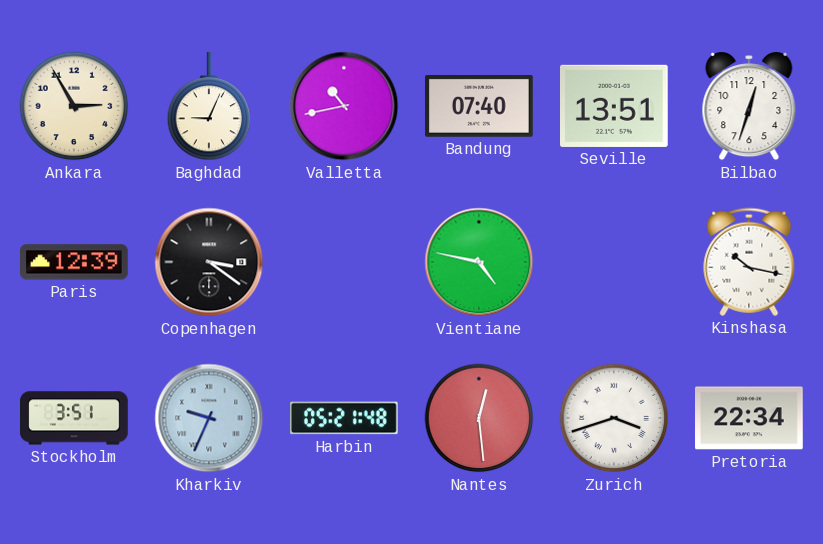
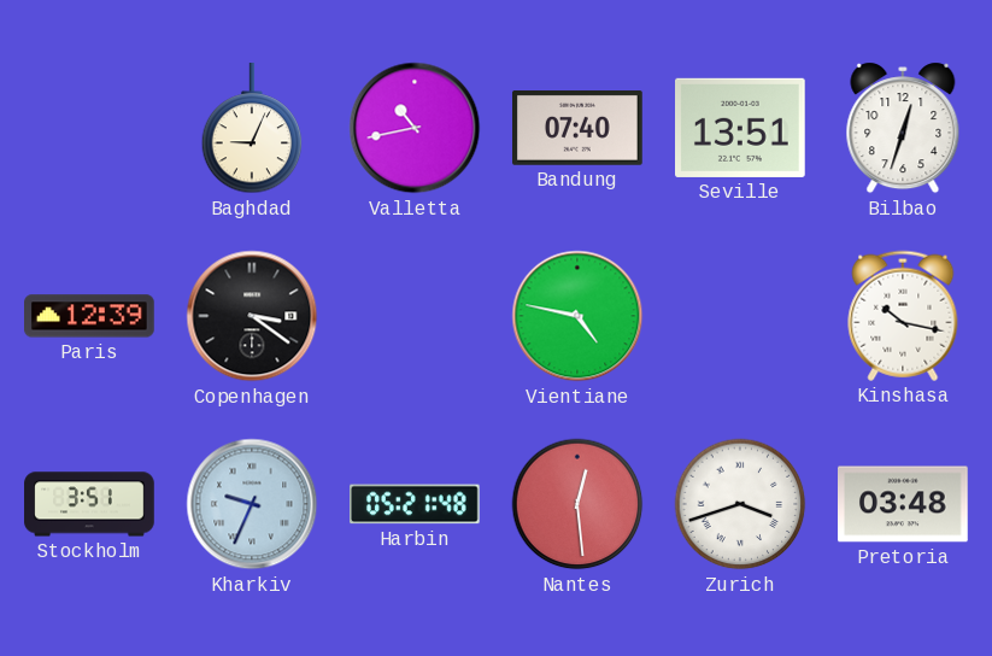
Ankara: 2:55 -> none (74, 106)
Pretoria: 22:34 -> 03:48 (904, 504)
